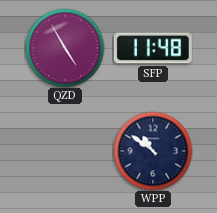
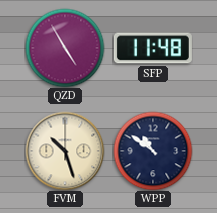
FVM: none -> 10:27 (65, 151)
